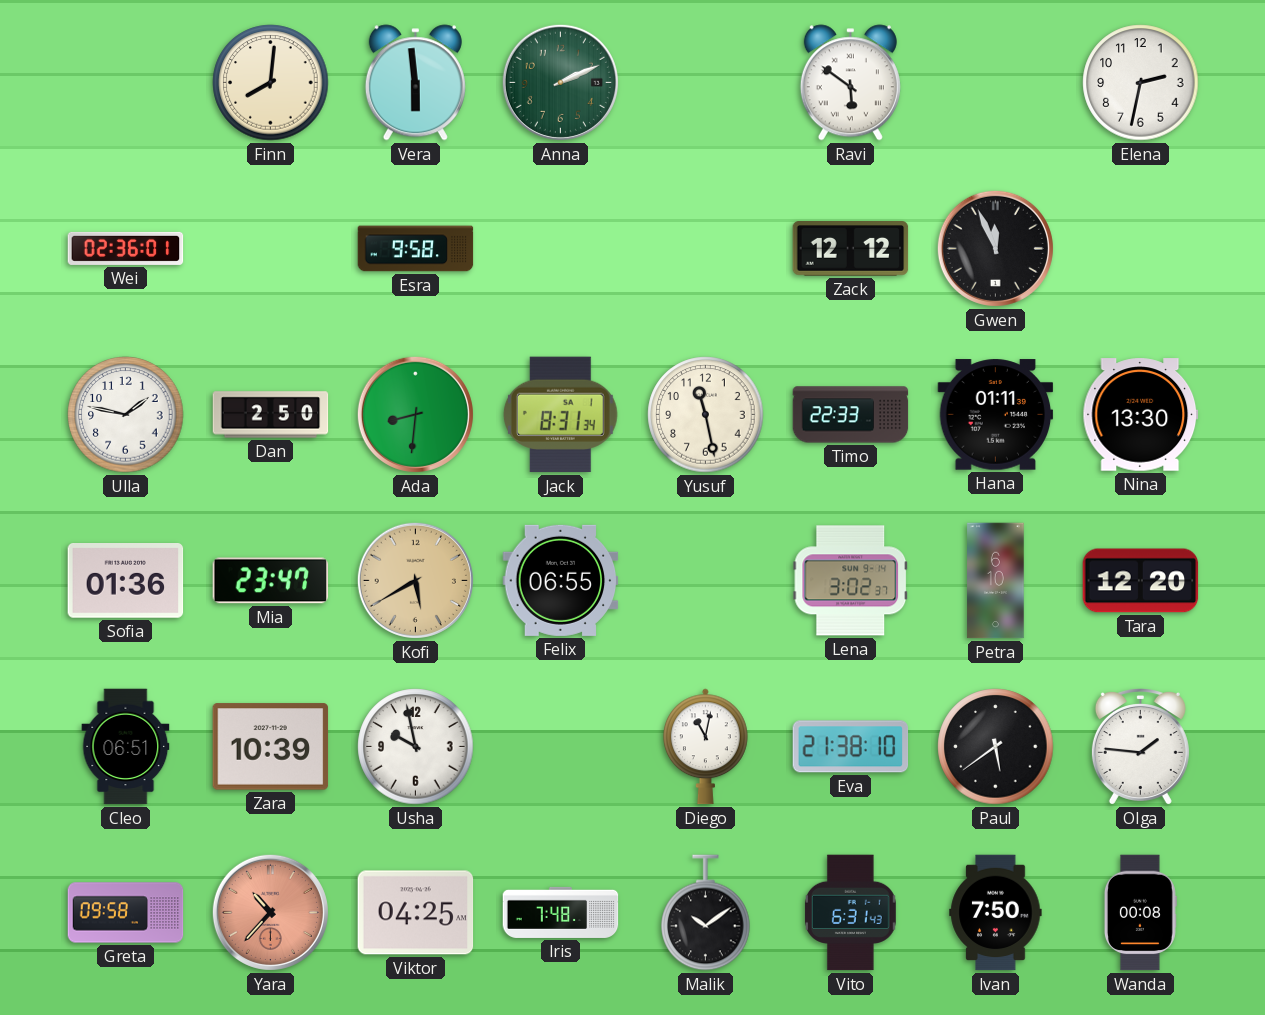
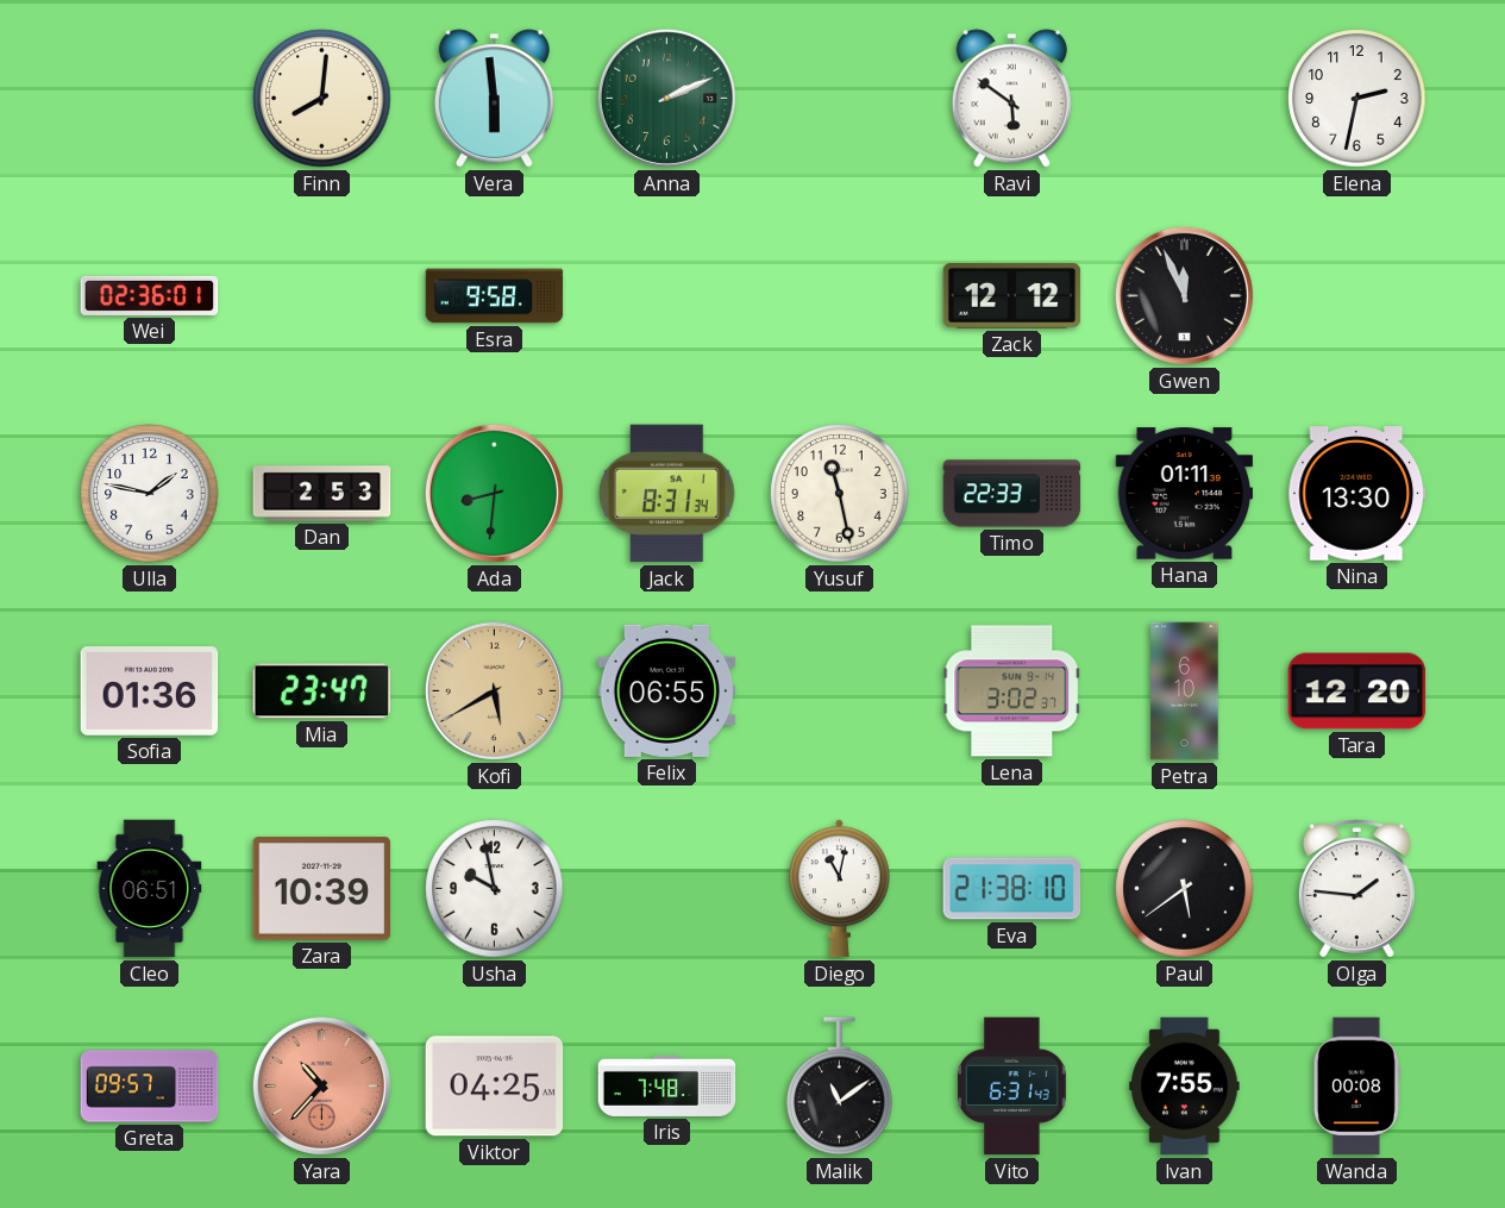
Dan: 2:50 -> 2:53 (322, 494)
Greta: 09:58 -> 09:57 (150, 1087)
Malik: 10:09 -> 11:09 (840, 1087)
Ivan: 7:50 -> 7:55 (1185, 1087)
